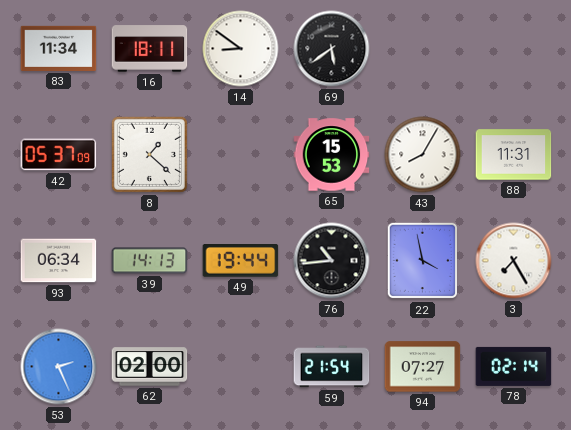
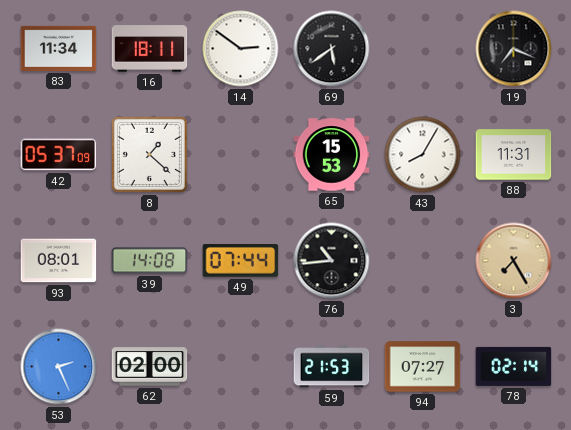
14: 8:51 -> 2:51 (241, 49)
19: none -> 7:19 (514, 49)
93: 06:34 -> 08:01 (59, 261)
39: 14:13 -> 14:08 (150, 261)
49: 19:44 -> 07:44 (241, 261)
22: 3:58 -> none (422, 261)
3 dial: white -> champagne (514, 261)
59: 21:54 -> 21:53 (332, 367)
